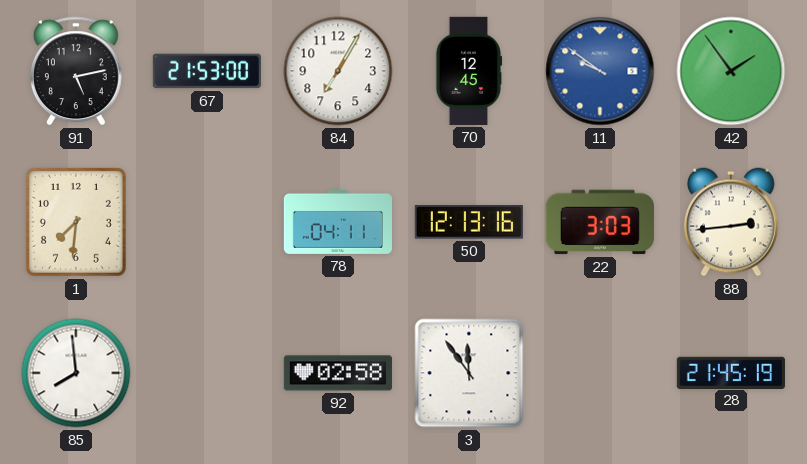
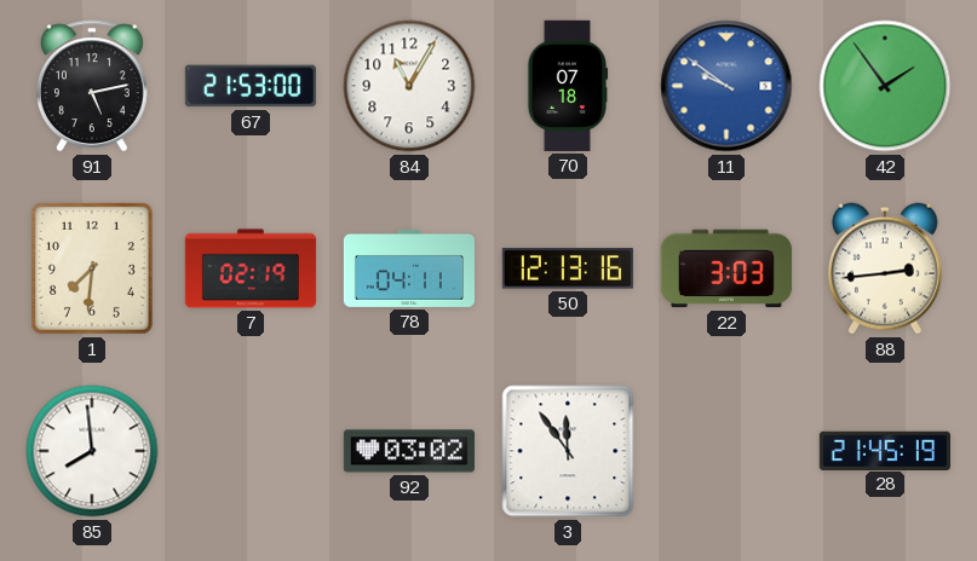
84: 7:05 -> 11:05 (409, 86)
70: 12:45 -> 07:18 (568, 86)
7: none -> 02:19 (251, 268)
92: 02:58 -> 03:02 (409, 451)
